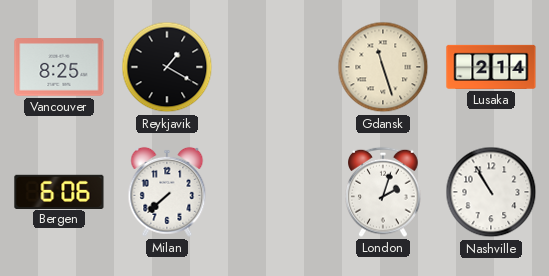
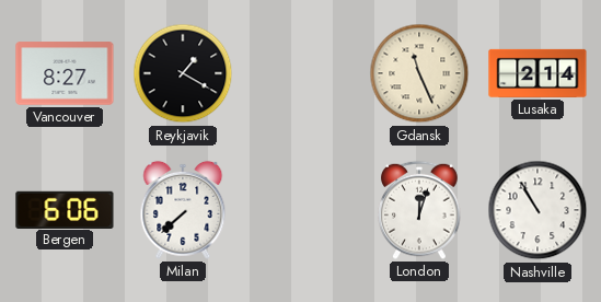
Vancouver: 8:25 -> 8:27 (65, 73)
Gdansk: 11:27 -> 11:26 (419, 73)
London: 2:03 -> 12:03 (419, 210)
